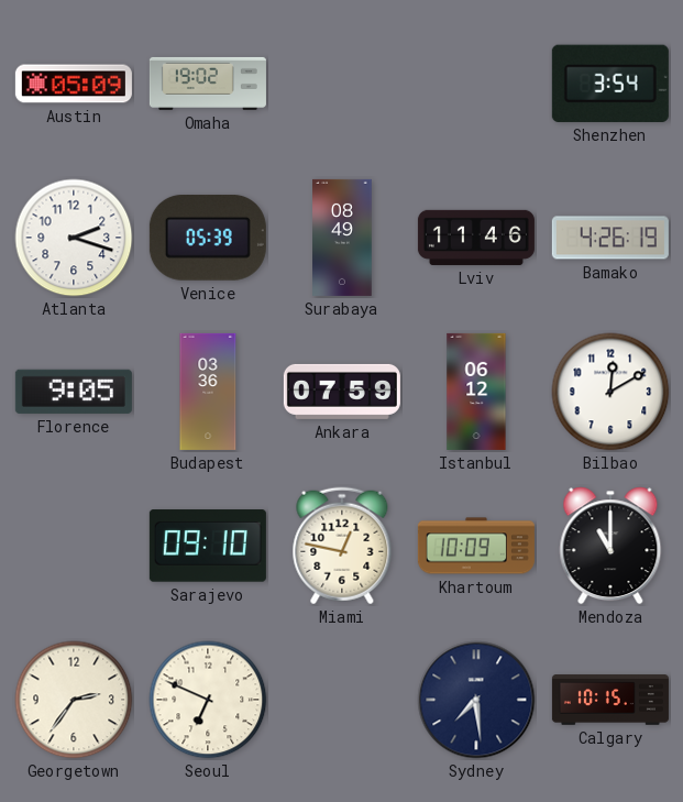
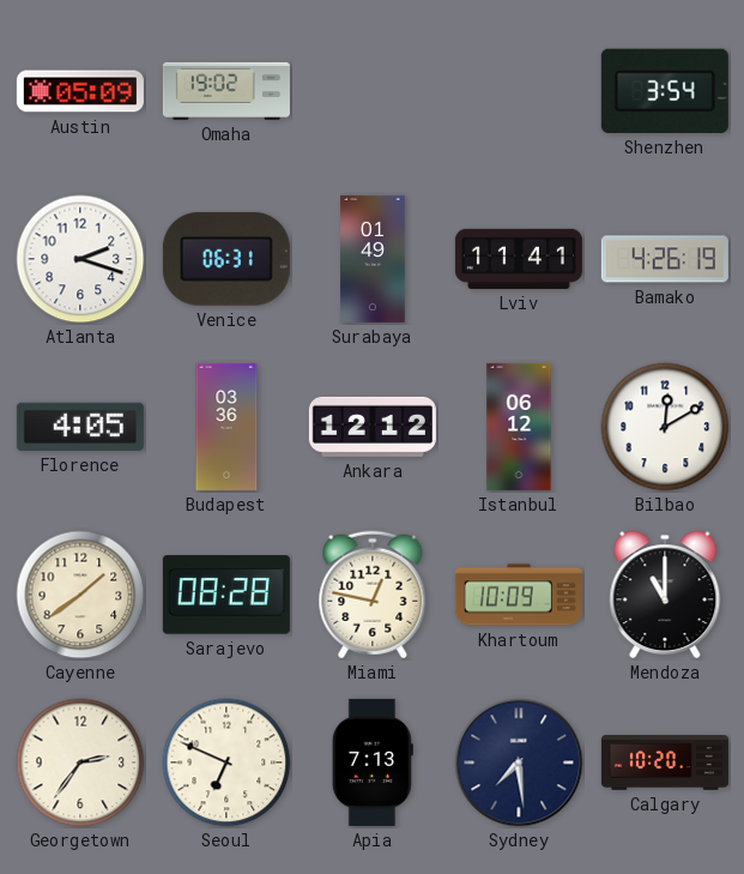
Venice: 05:39 -> 06:31 (226, 259)
Surabaya: 08:49 -> 01:49 (373, 259)
Lviv: 11:46 -> 11:41 (519, 259)
Florence: 9:05 -> 4:05 (80, 427)
Ankara: 07:59 -> 12:12 (373, 427)
Cayenne: none -> 1:39 (80, 595)
Sarajevo: 09:10 -> 08:28 (226, 595)
Apia: none -> 7:13 (373, 763)
Calgary: 10:15 -> 10:20 (665, 763)
